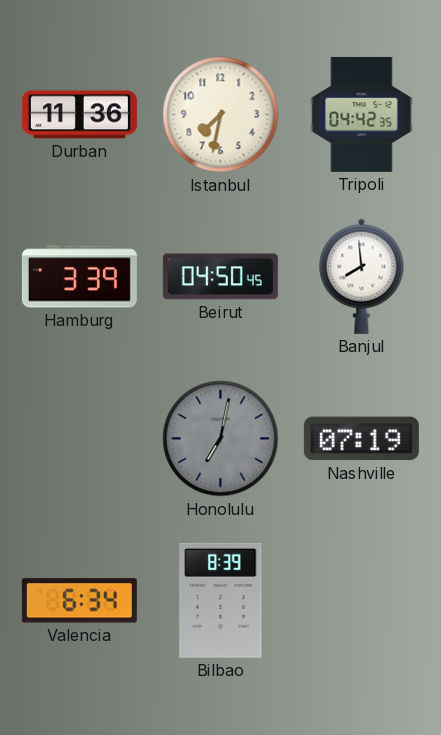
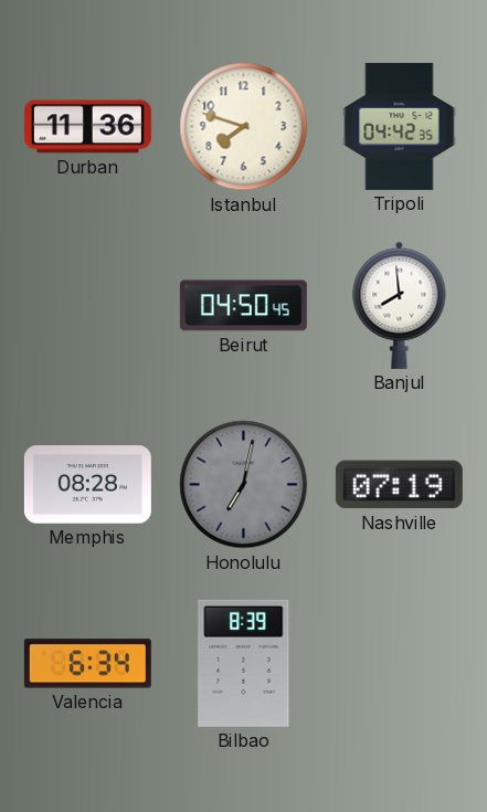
Istanbul: 7:32 -> 7:48 (244, 127)
Hamburg: 3:39 -> none (79, 277)
Memphis: none -> 08:28 (87, 485)
